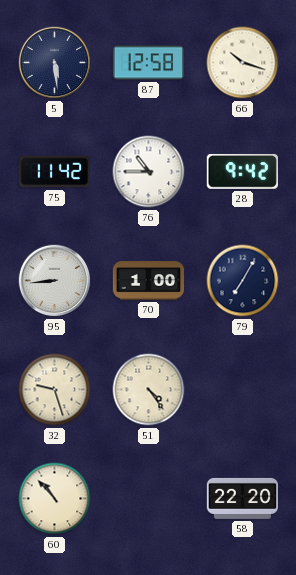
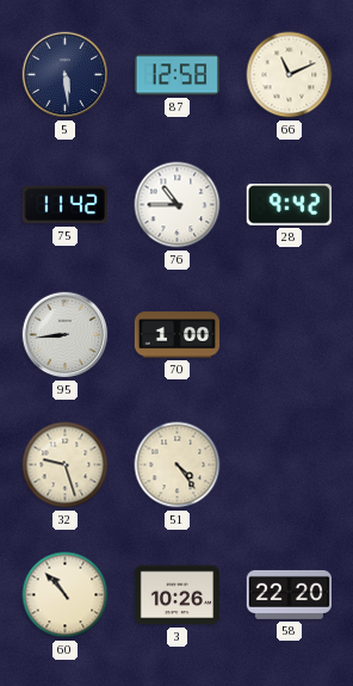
66: 10:18 -> 11:11 (290, 75)
79: 7:05 -> none (243, 281)
3: none -> 10:26 (176, 595)
